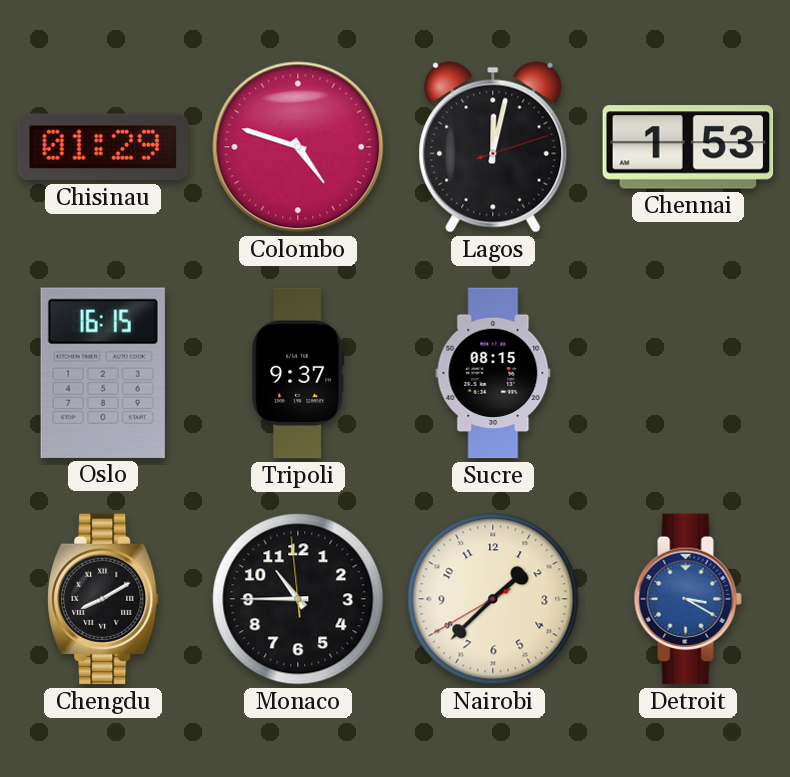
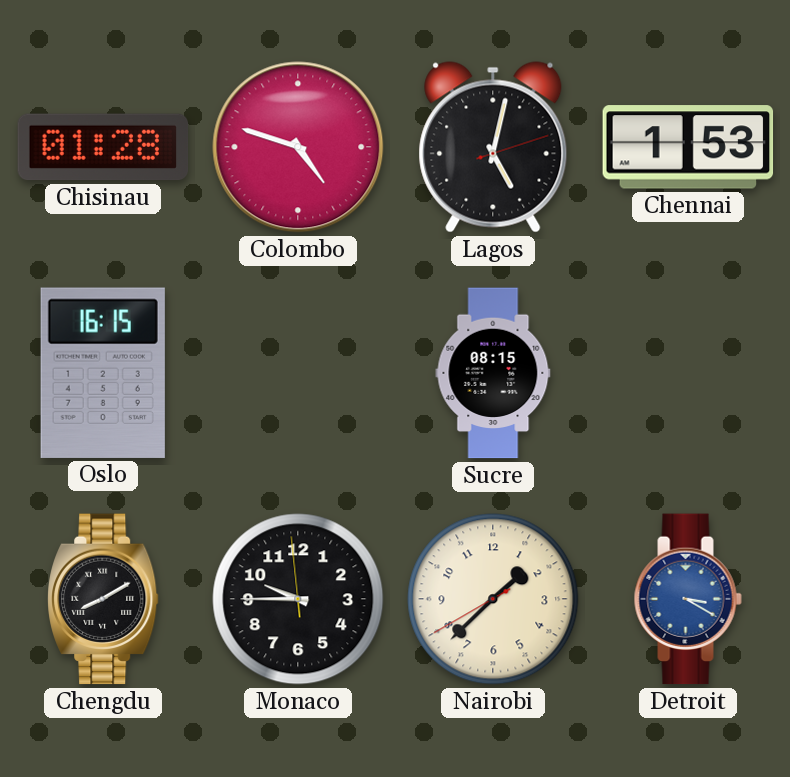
Chisinau: 01:29 -> 01:28 (103, 147)
Lagos: 12:02 -> 5:02 (493, 147)
Tripoli: 9:37 -> none (298, 373)
Monaco: 10:44 -> 9:44 (298, 599)
